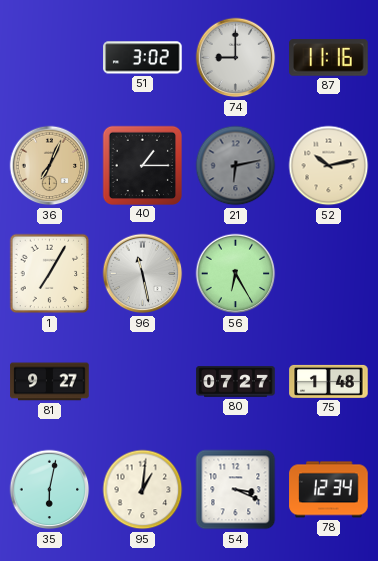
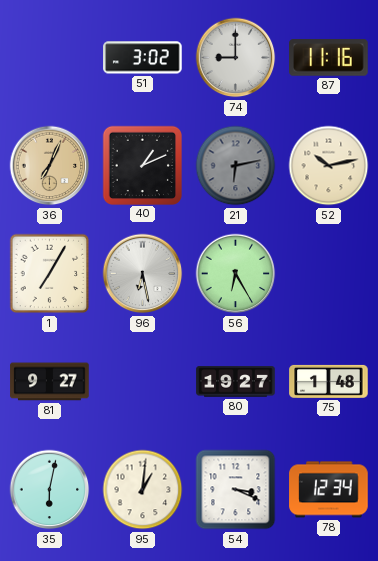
40: 1:15 -> 1:11 (142, 165)
96: 11:28 -> 6:28 (143, 274)
80: 07:27 -> 19:27 (236, 382)
